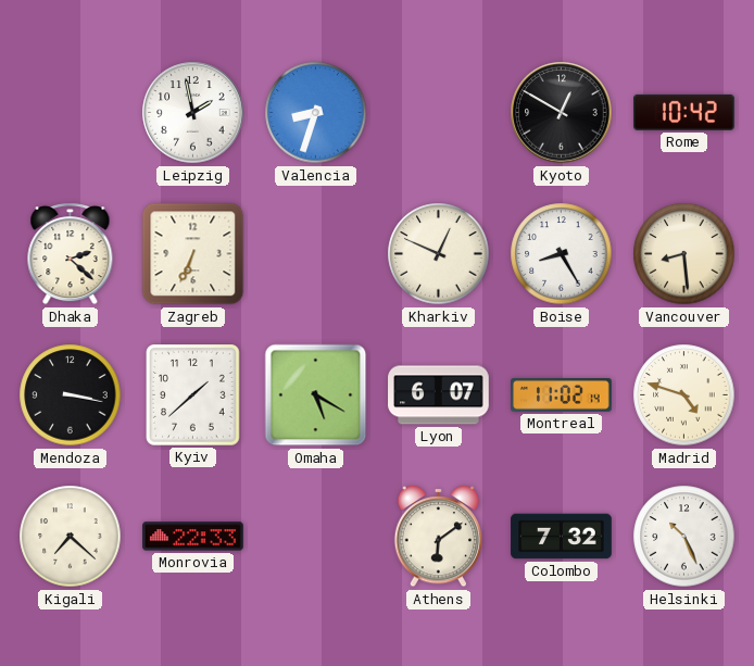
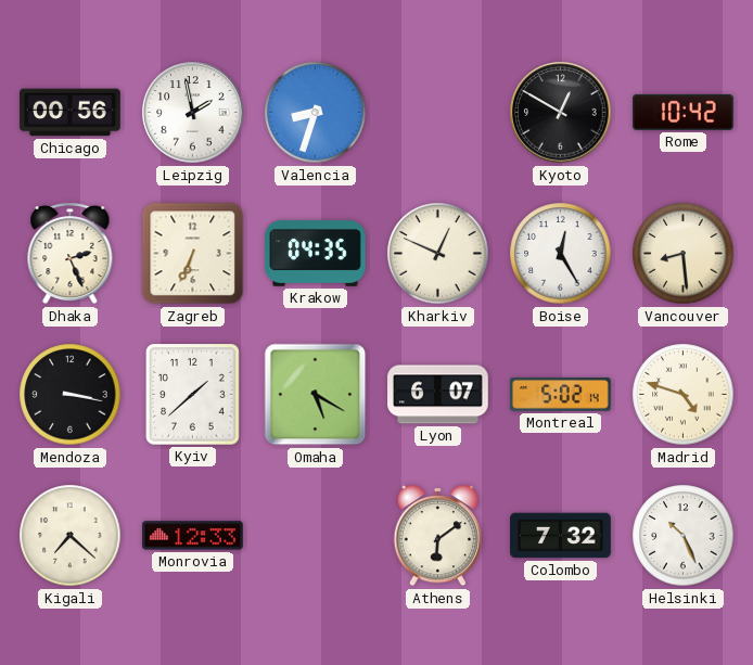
Chicago: none -> 00:56 (71, 113)
Dhaka: 2:22 -> 2:26 (71, 254)
Krakow: none -> 04:35 (316, 254)
Boise: 8:25 -> 12:25 (561, 254)
Montreal: 11:02 -> 5:02 (561, 395)
Monrovia: 22:33 -> 12:33 (193, 536)
